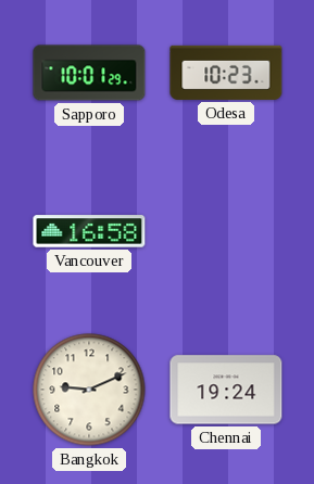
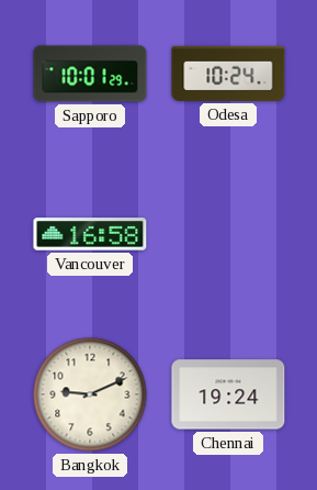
Odesa: 10:23 -> 10:24 (228, 74)
